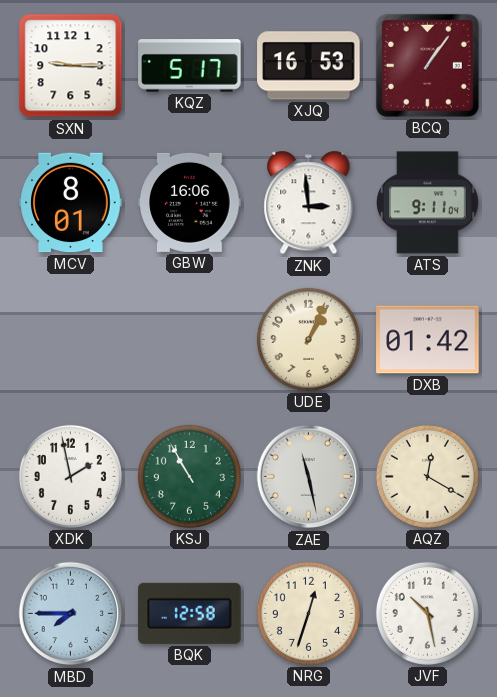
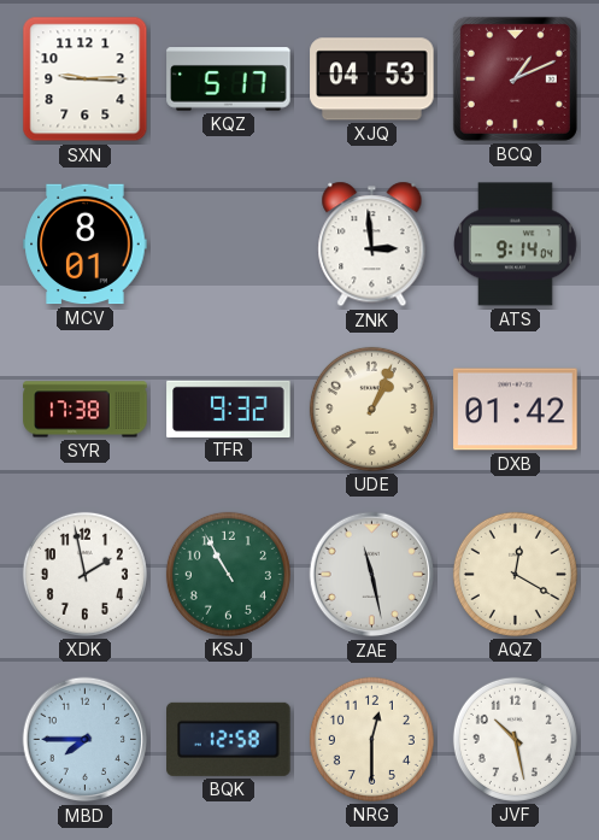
XJQ: 16:53 -> 04:53 (372, 80)
BCQ: 1:06 -> 1:11 (515, 78)
GBW: 16:06 -> none (190, 202)
ATS: 9:11 -> 9:14 (516, 245)
SYR: none -> 17:38 (86, 410)
TFR: none -> 9:32 (229, 409)
NRG: 12:33 -> 12:30 (371, 739)
